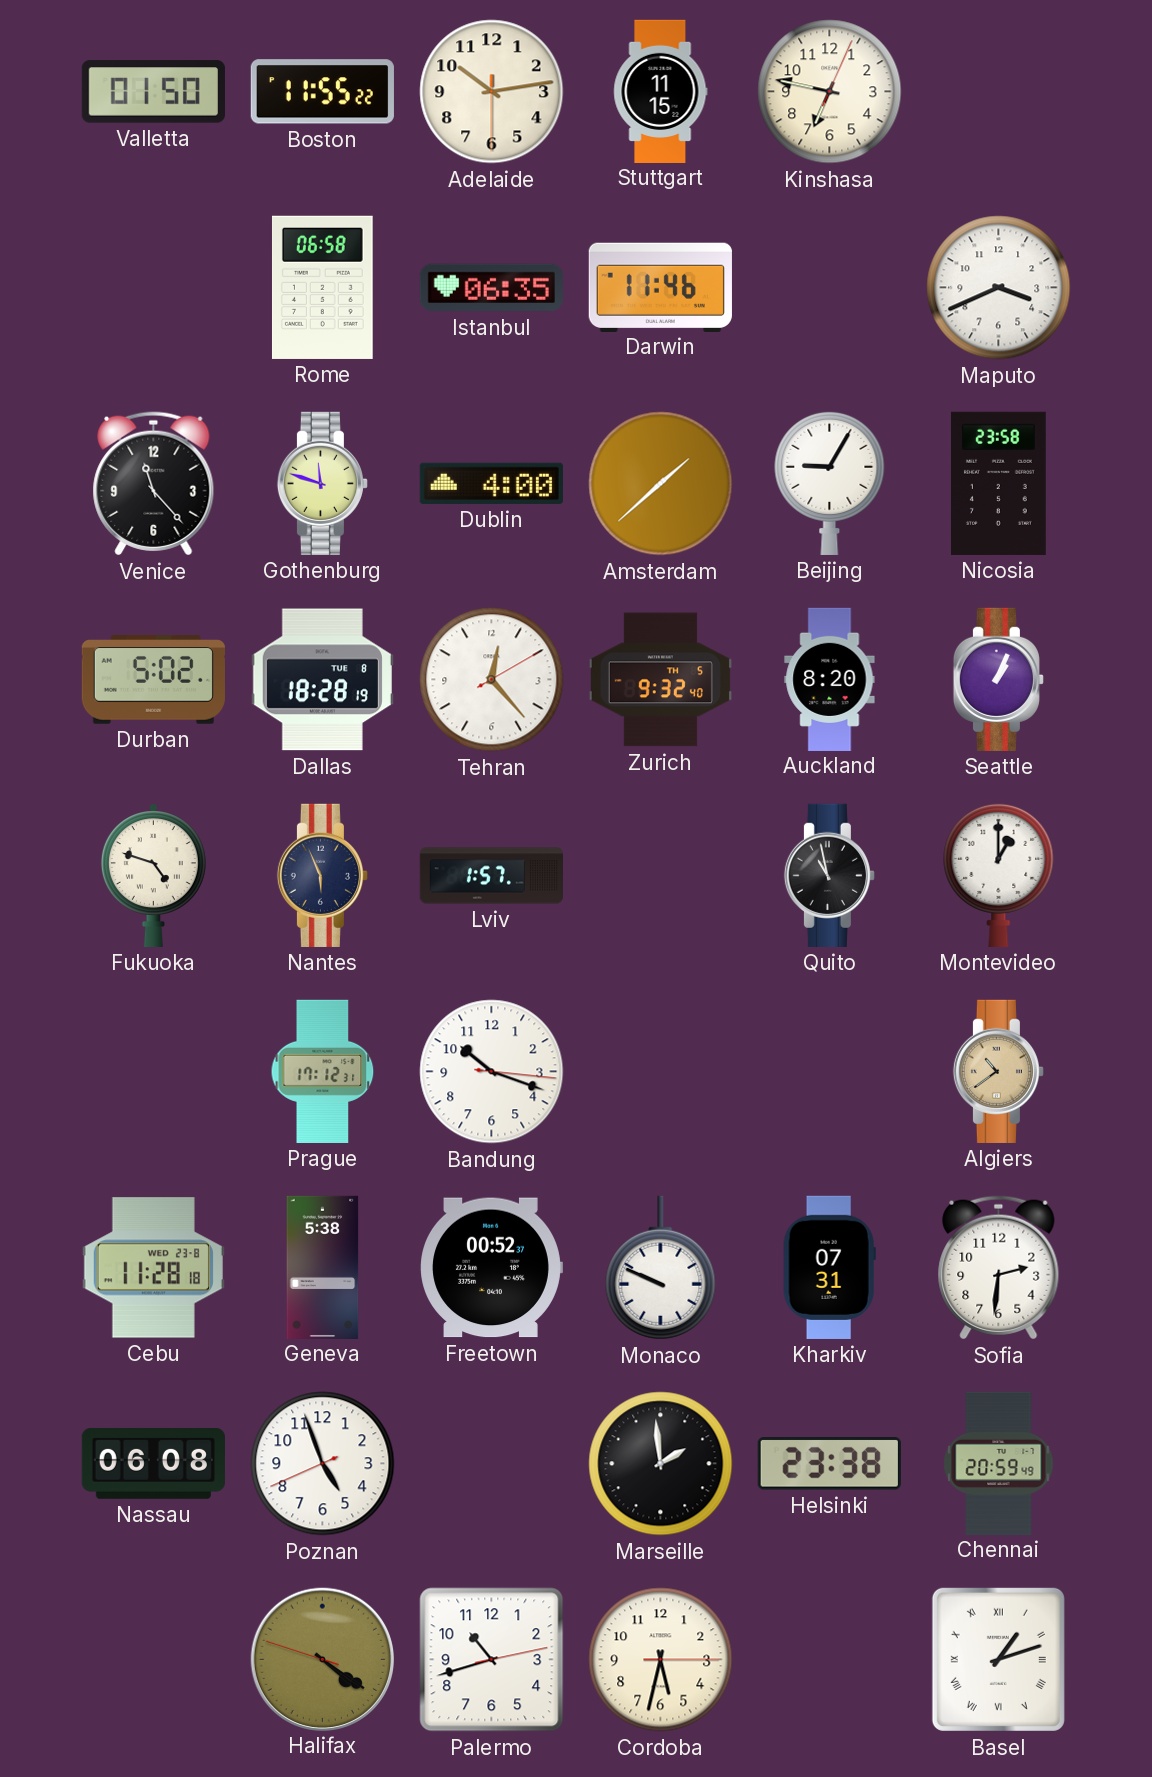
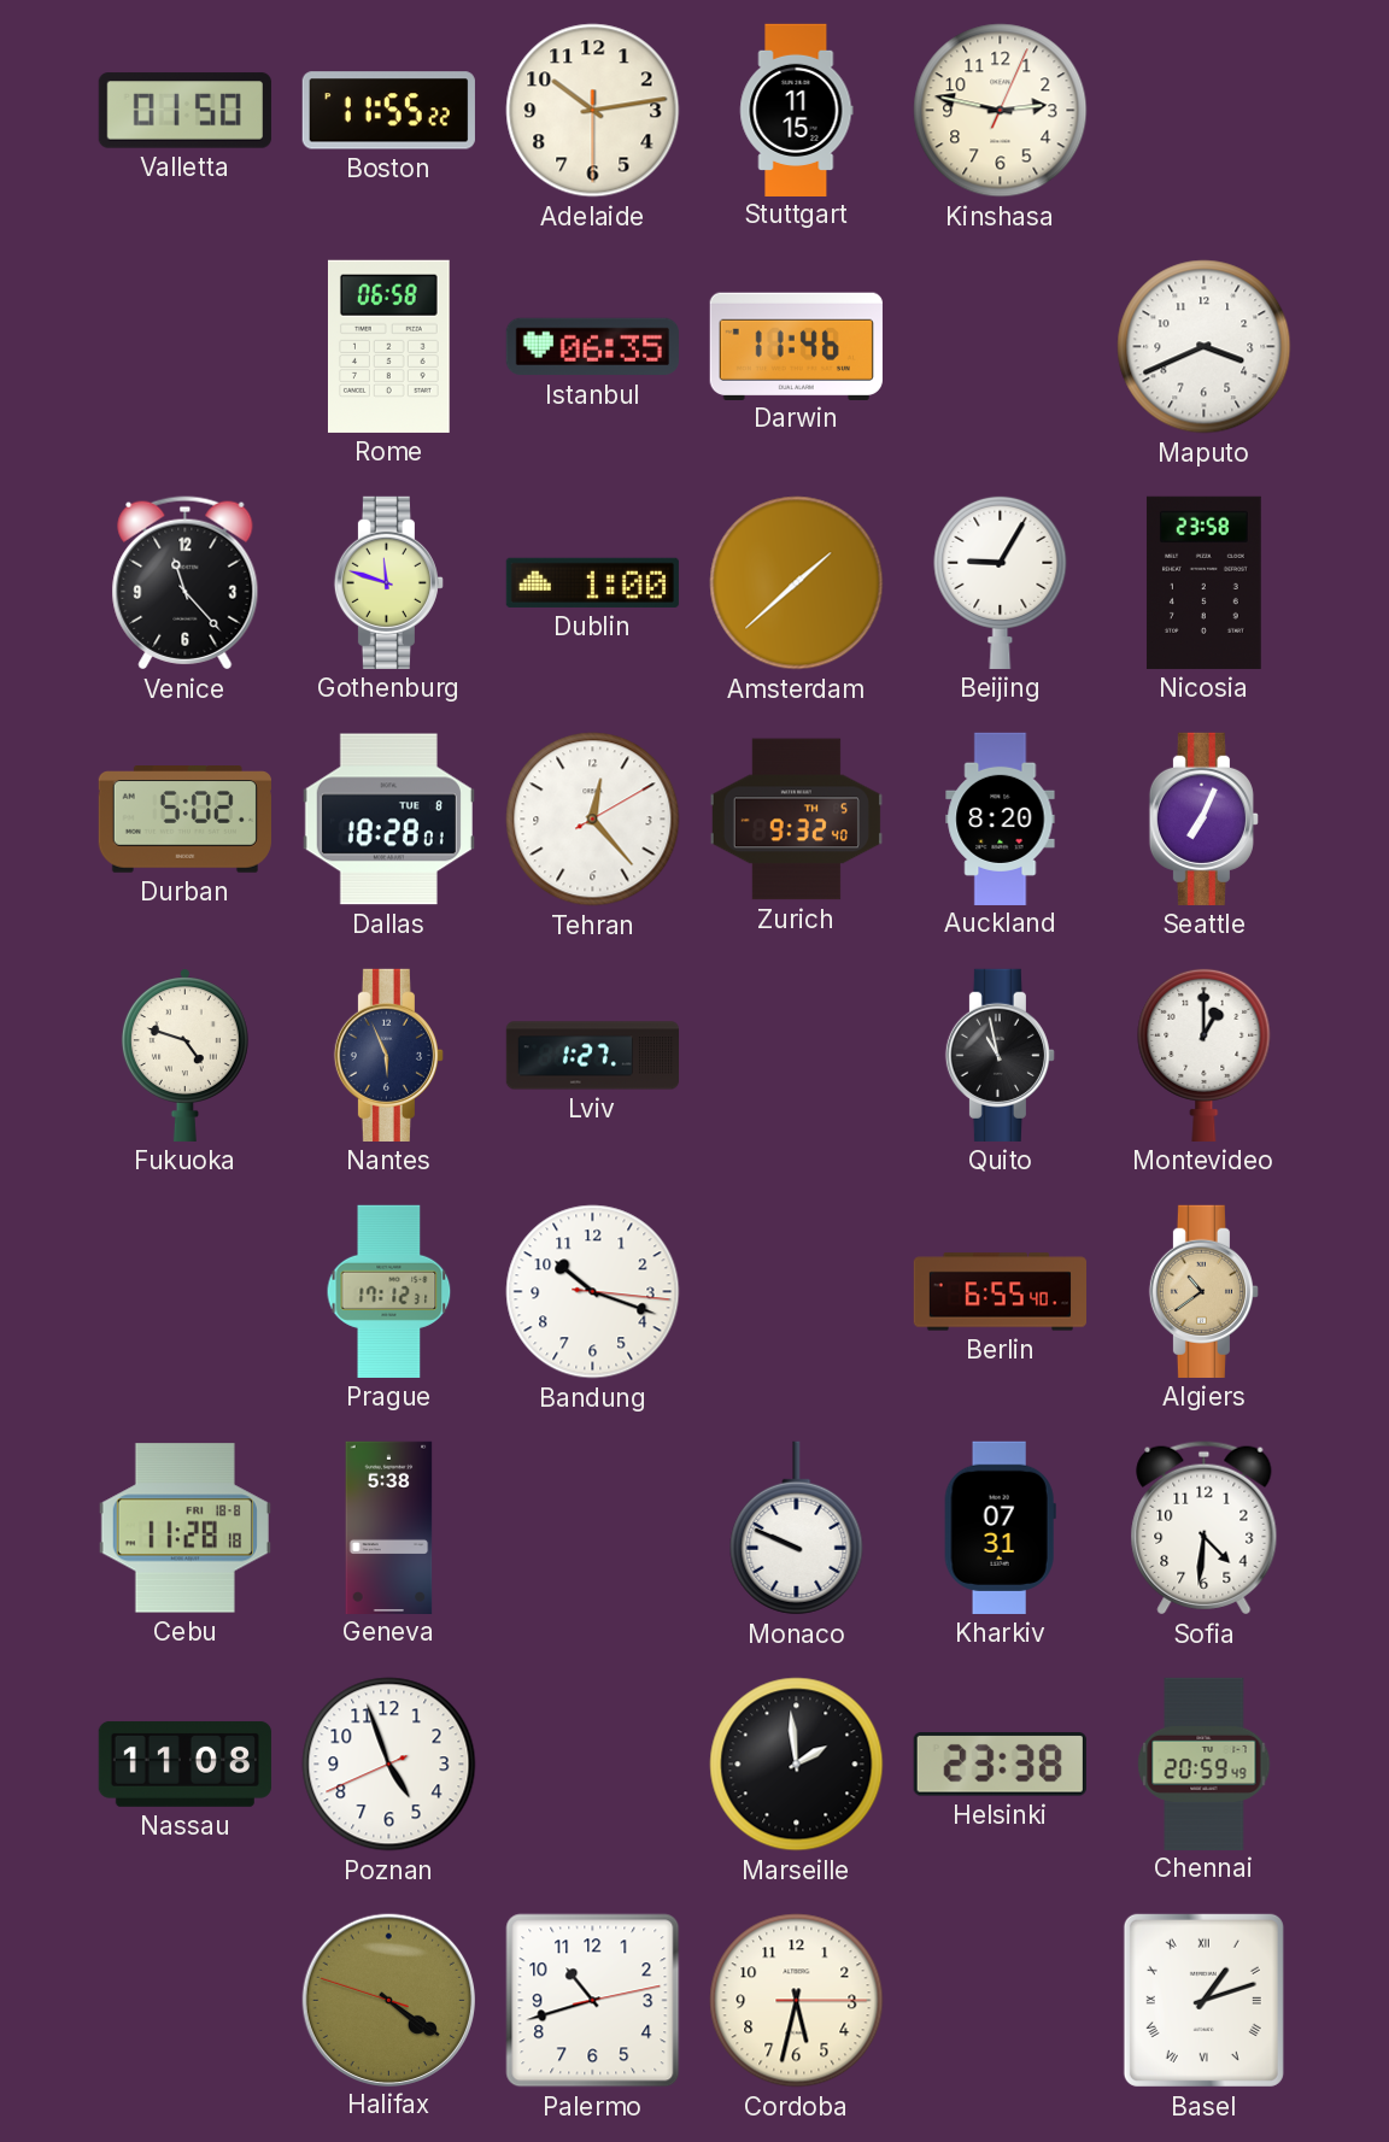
Kinshasa: 6:47 -> 2:47 (1001, 111)
Dublin: 4:00 -> 1:00 (592, 582)
Dallas: 18:28:19 -> 18:28:01 (388, 820)
Seattle: 1:04 -> 7:04 (1203, 818)
Lviv: 1:57 -> 1:27 (592, 1056)
Berlin: none -> 6:55 (1000, 1292)
Cebu date: WED 23-8 -> FRI 18-8 (184, 1528)
Freetown: 00:52 -> none (491, 1268)
Sofia: 2:31 -> 4:31 (1205, 1528)
Nassau: 06:08 -> 11:08 (184, 1764)
